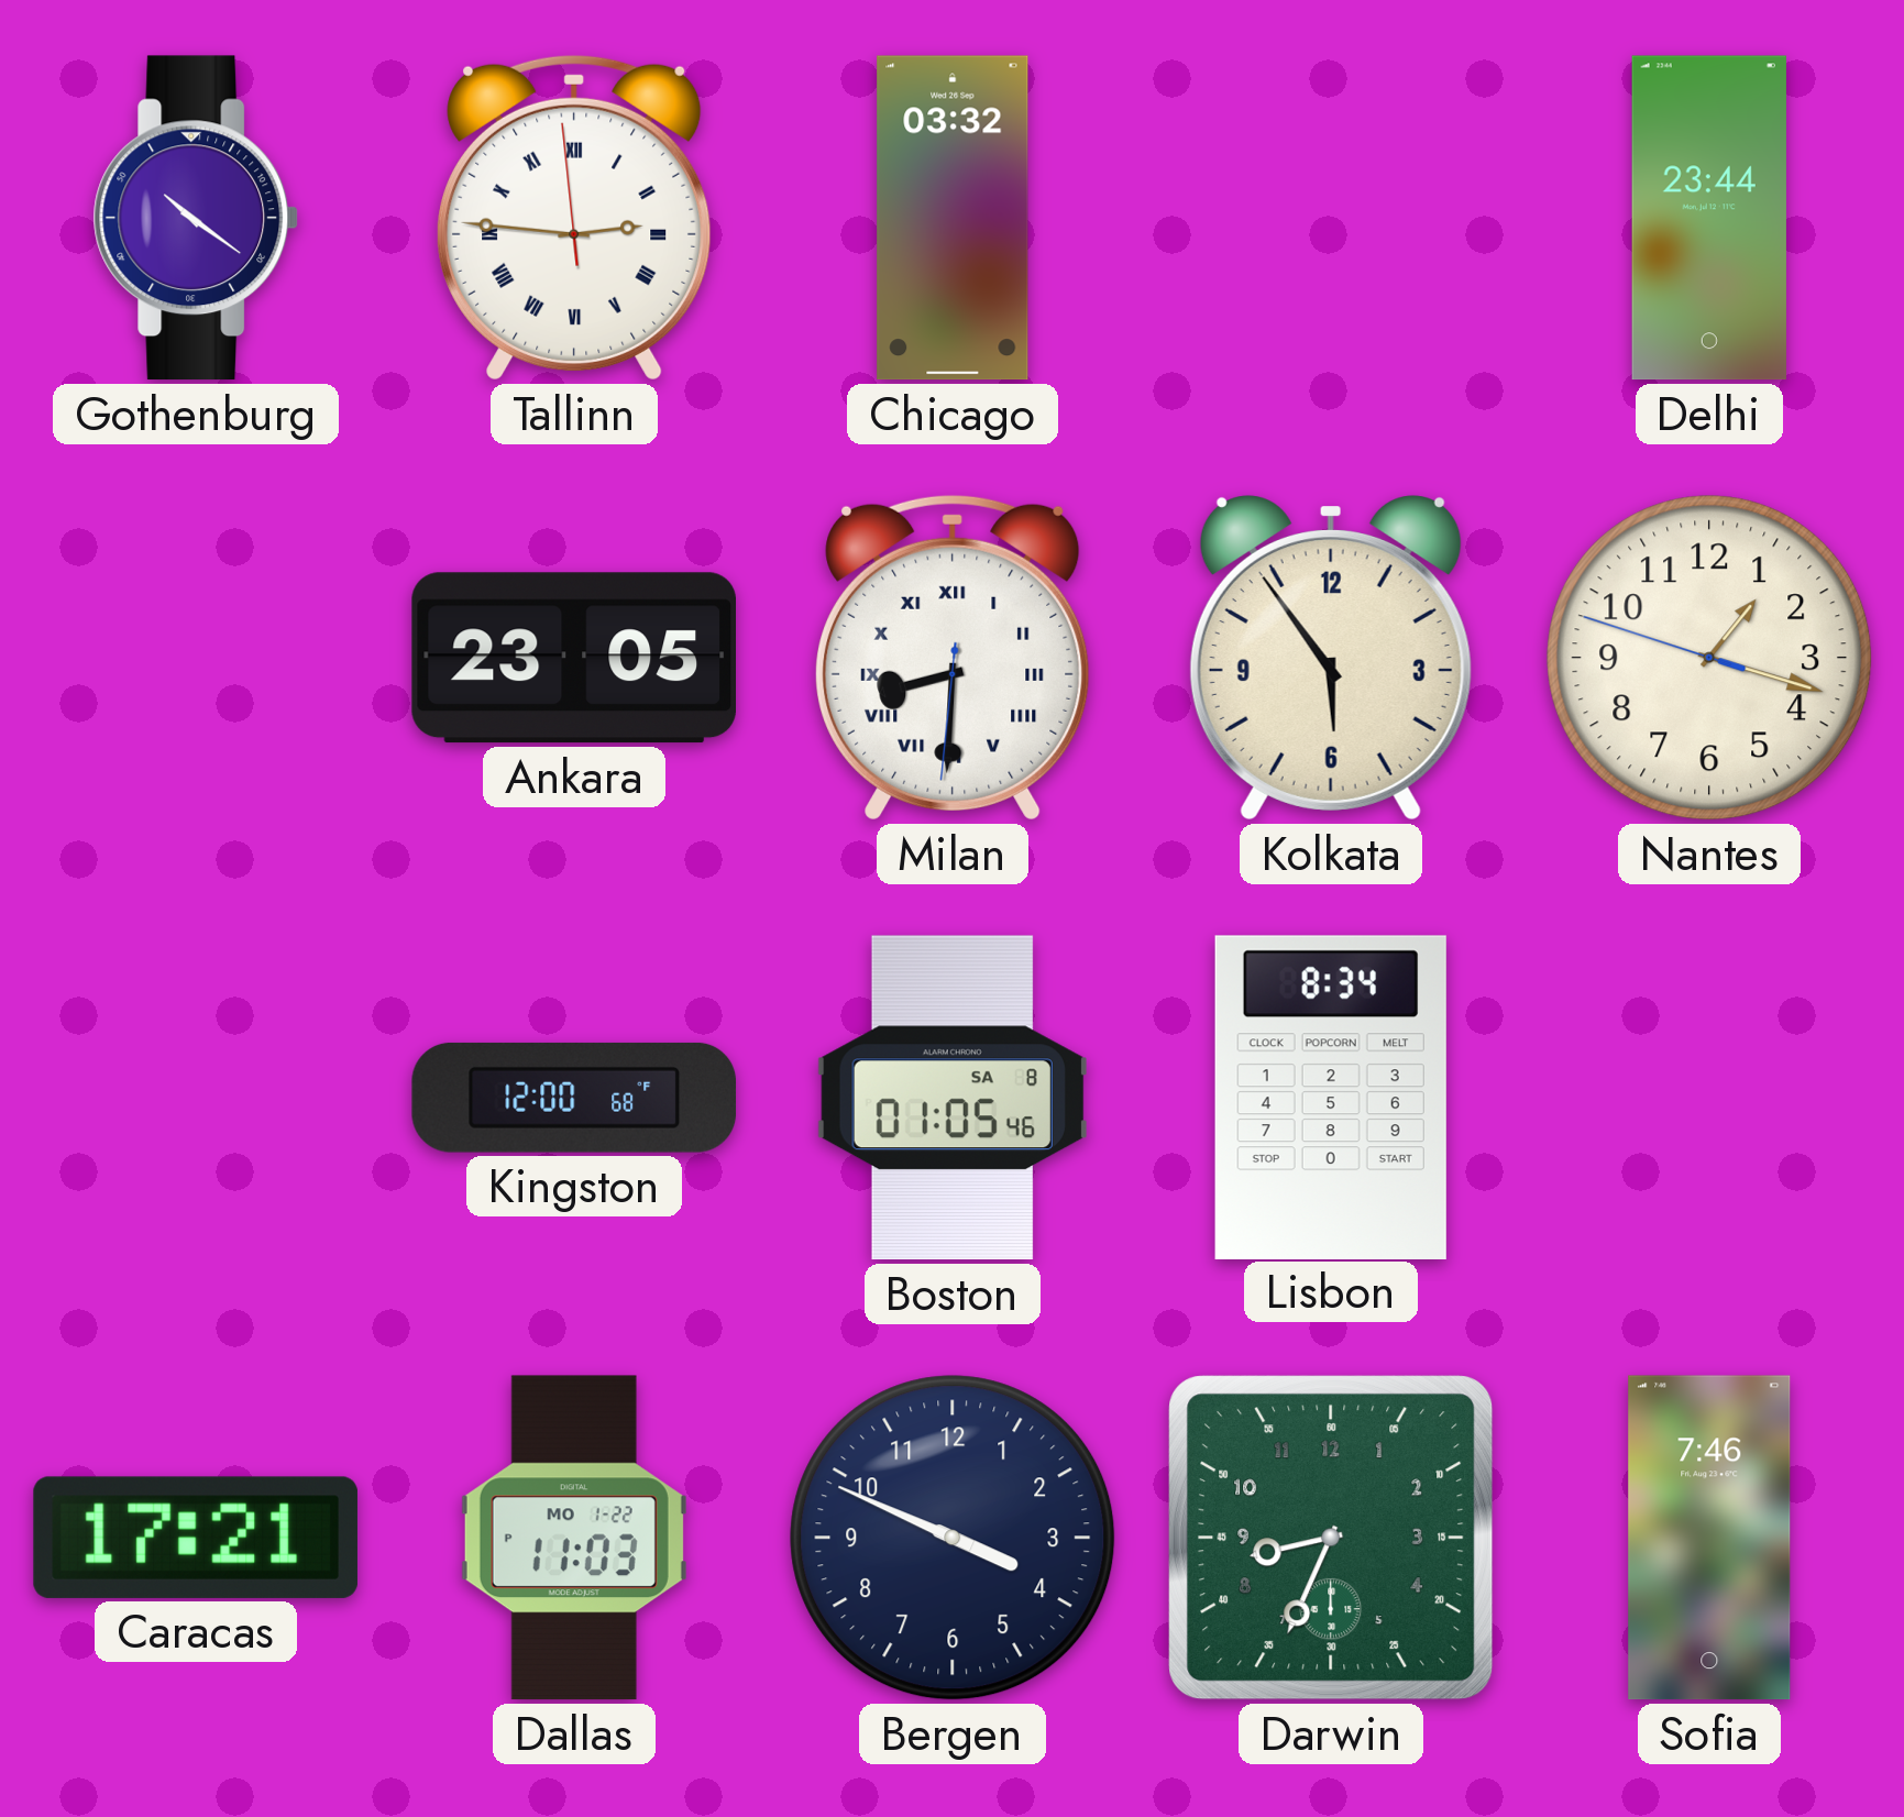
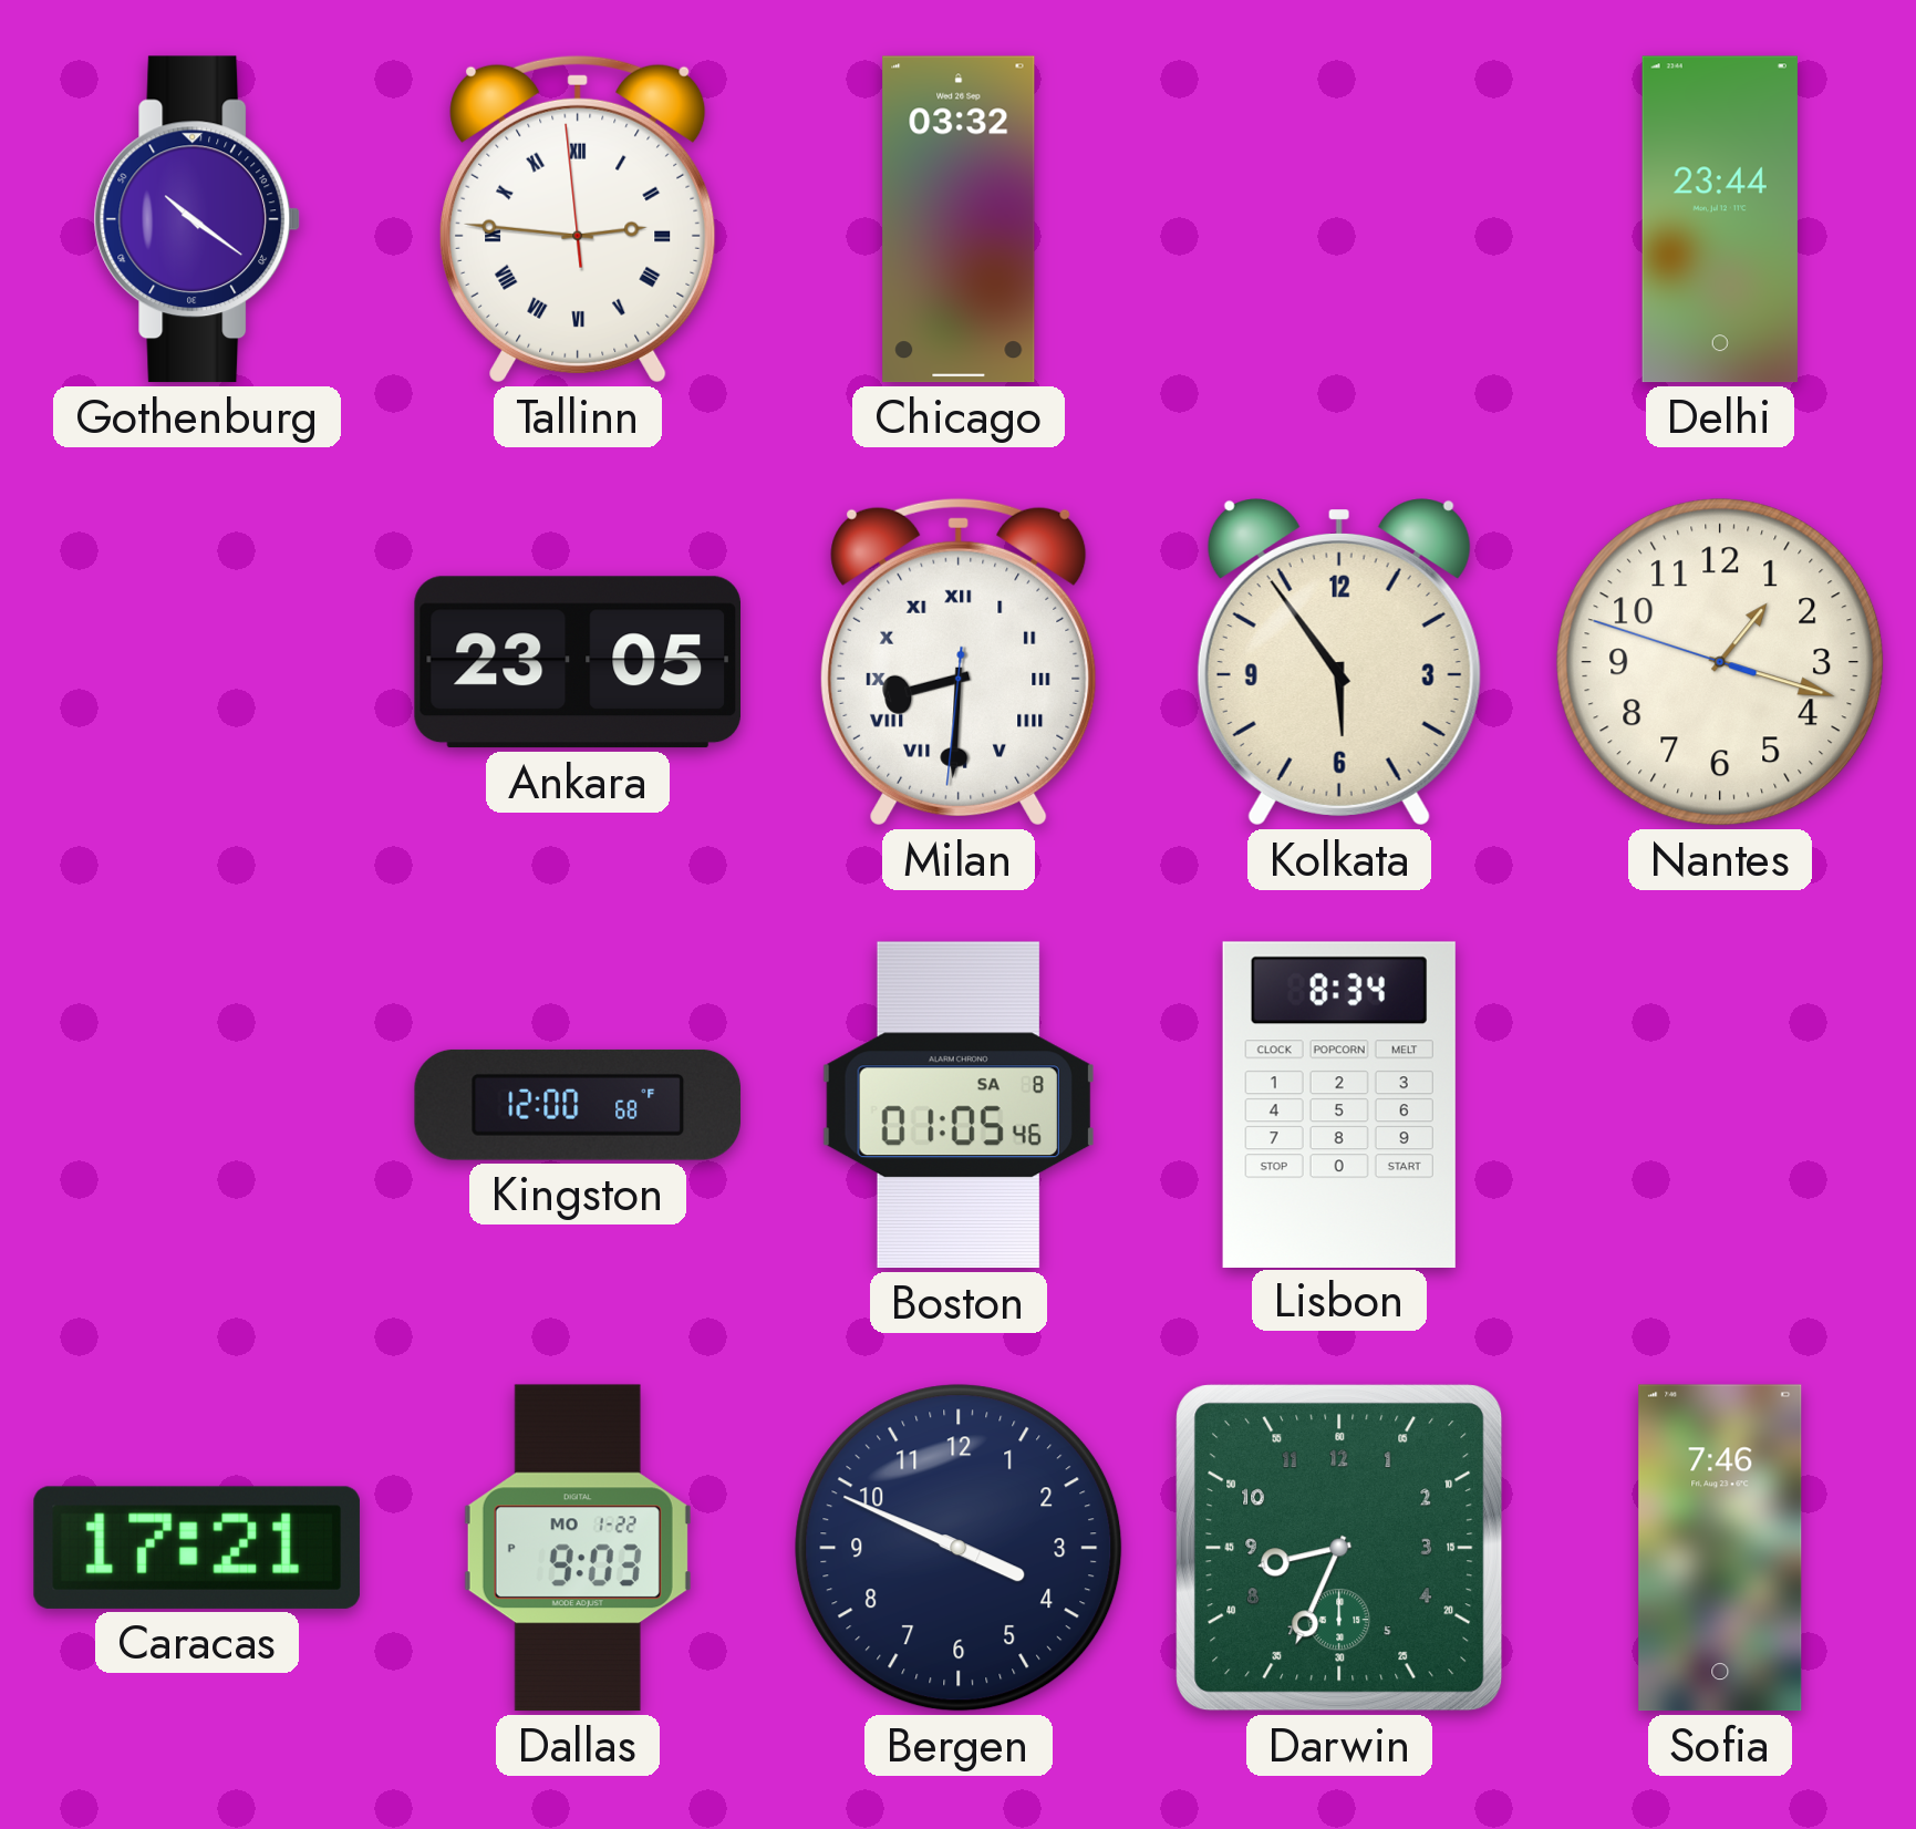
Dallas: 11:03 -> 9:03 (578, 1548)
